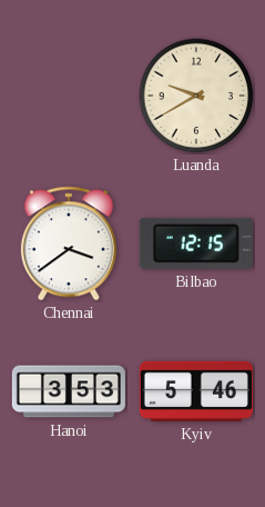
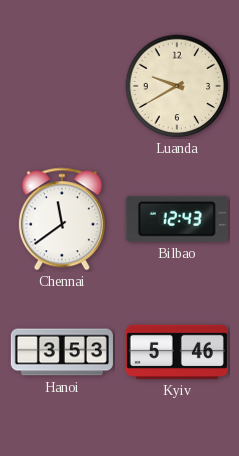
Chennai: 3:39 -> 11:39 (62, 219)
Bilbao: 12:15 -> 12:43 (177, 219)
